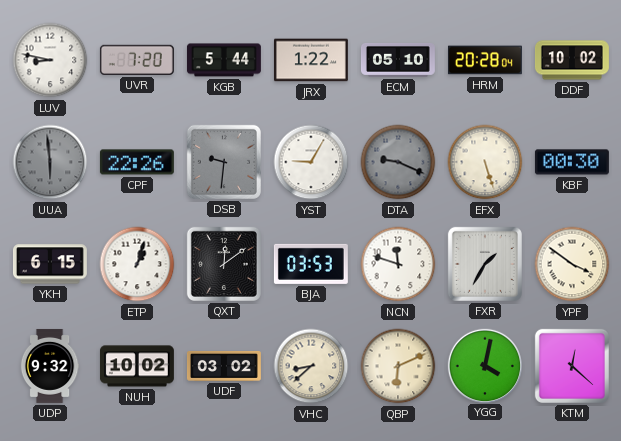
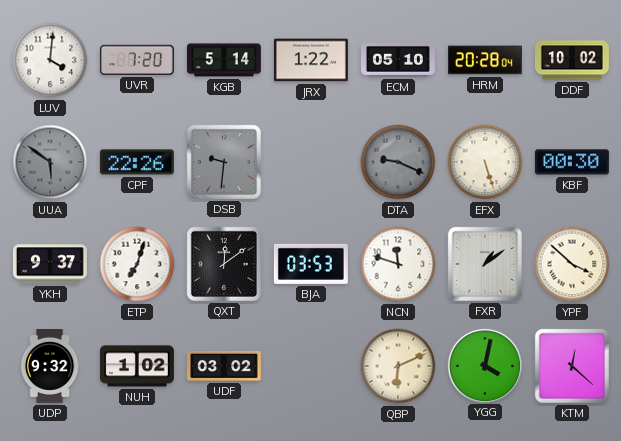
LUV: 8:47 -> 4:01 (50, 60)
KGB: 5:44 -> 5:14 (224, 60)
UUA: 5:59 -> 5:51 (50, 162)
YST: 9:05 -> none (311, 162)
YKH: 6:15 -> 9:37 (50, 264)
ETP: 1:03 -> 7:03 (137, 264)
FXR: 1:35 -> 1:09 (485, 264)
YPF: 3:51 -> 3:52 (572, 264)
NUH: 10:02 -> 1:02 (137, 366)
VHC: 8:38 -> none (311, 366)
